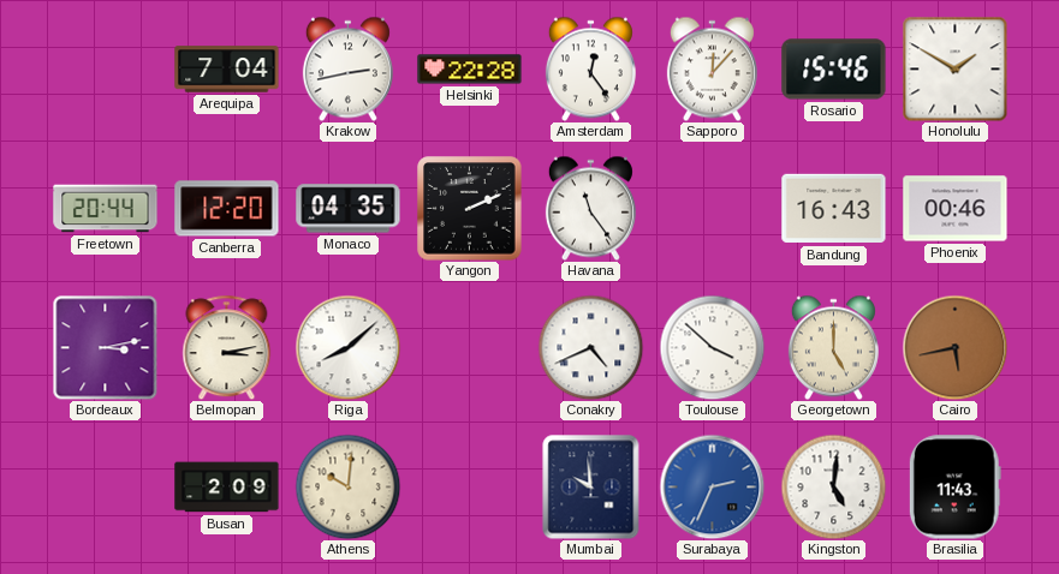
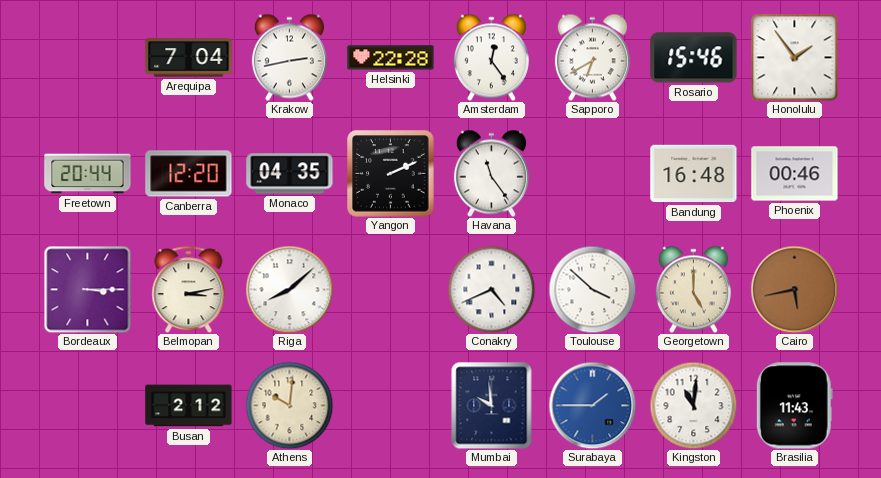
Sapporo: 12:07 -> 6:40 (592, 57)
Honolulu: 1:50 -> 1:54 (794, 57)
Bandung: 16:43 -> 16:48 (694, 174)
Bordeaux: 3:13 -> 3:15 (87, 289)
Busan: 2:09 -> 2:12 (189, 406)
Surabaya: 2:34 -> 1:45 (592, 405)
Kingston: 5:01 -> 11:01 (693, 405)
